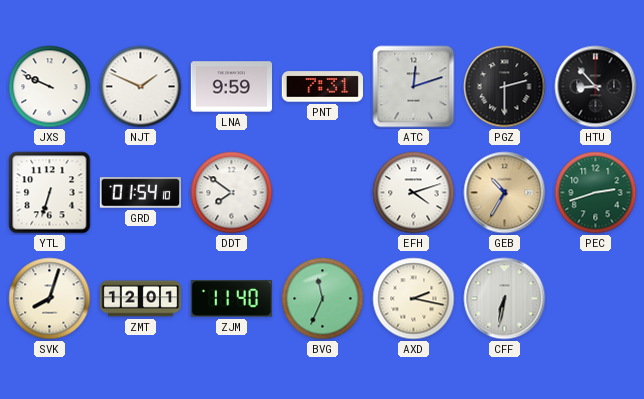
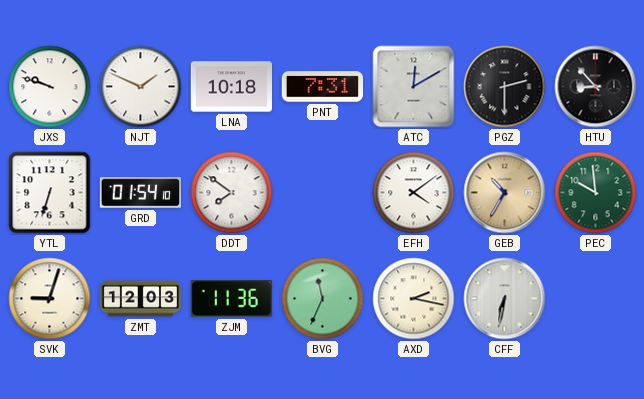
JXS: 9:49 -> 9:48 (50, 87)
LNA: 9:59 -> 10:18 (231, 87)
ATC: 12:12 -> 12:10 (414, 87)
EFH: 4:12 -> 4:09 (414, 193)
PEC: 2:42 -> 9:59 (596, 193)
SVK: 8:03 -> 9:03 (50, 299)
ZMT: 12:01 -> 12:03 (141, 299)
ZJM: 11:40 -> 11:36 (231, 299)
